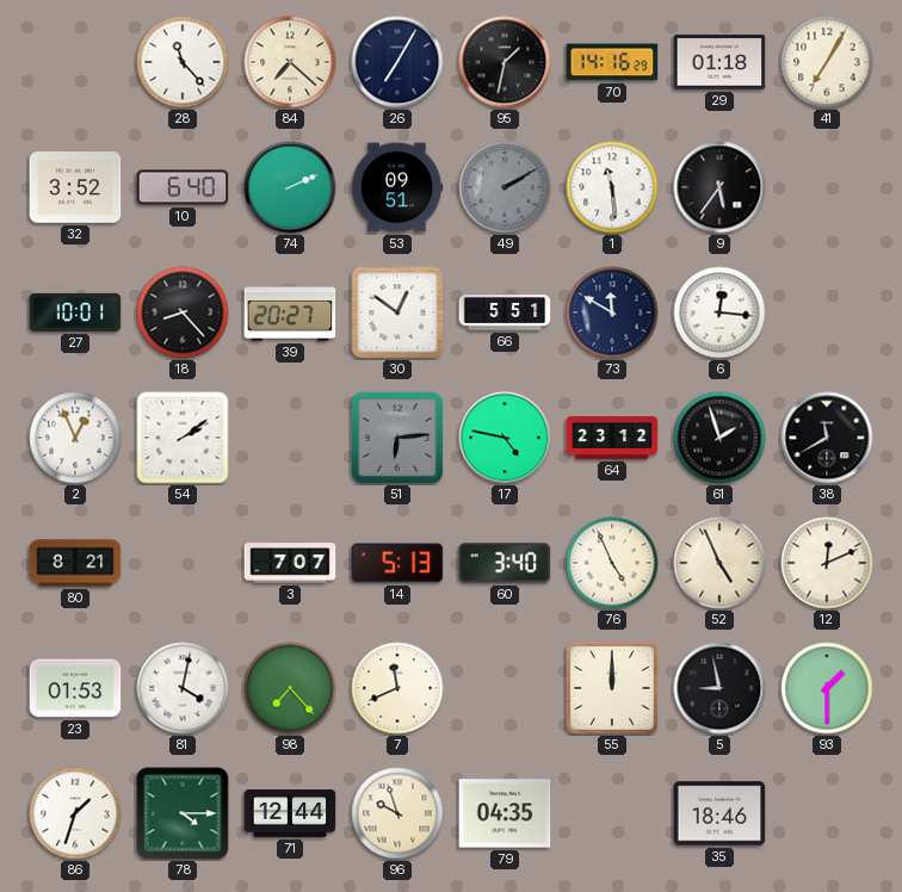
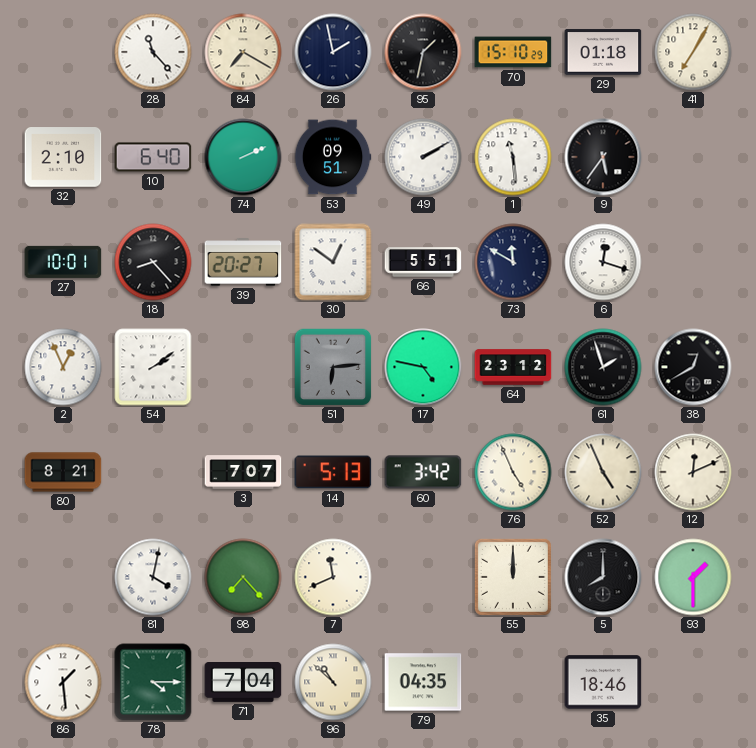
84: 7:22 -> 7:20 (243, 52)
26: 7:05 -> 1:58 (333, 52)
70: 14:16 -> 15:10 (513, 52)
32: 3:52 -> 2:10 (63, 157)
49 dial: grey -> white (423, 157)
6: 12:16 -> 12:18 (603, 262)
38: 11:40 -> 12:40 (693, 367)
60: 3:40 -> 3:42 (423, 472)
23: 01:53 -> none (75, 688)
5: 8:58 -> 8:00 (603, 577)
86: 1:33 -> 1:29 (63, 682)
71: 12:44 -> 7:04 (243, 683)
96: 9:57 -> 10:52 (333, 682)
